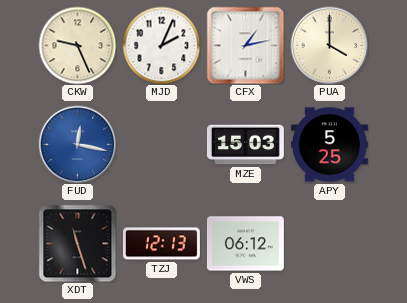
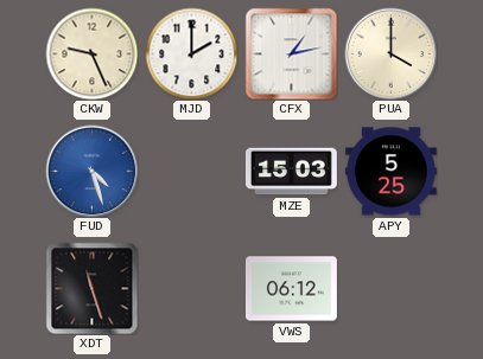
MJD: 2:04 -> 2:00 (191, 53)
FUD: 12:17 -> 4:27 (91, 171)
TZJ: 12:13 -> none (161, 244)
